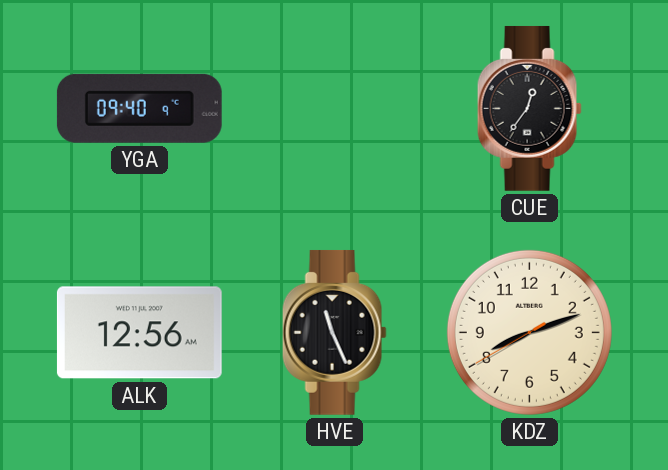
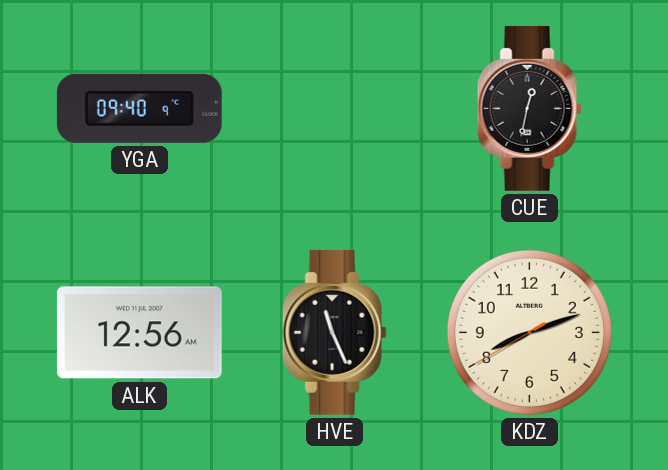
CUE: 12:36 -> 12:32 (529, 108)
